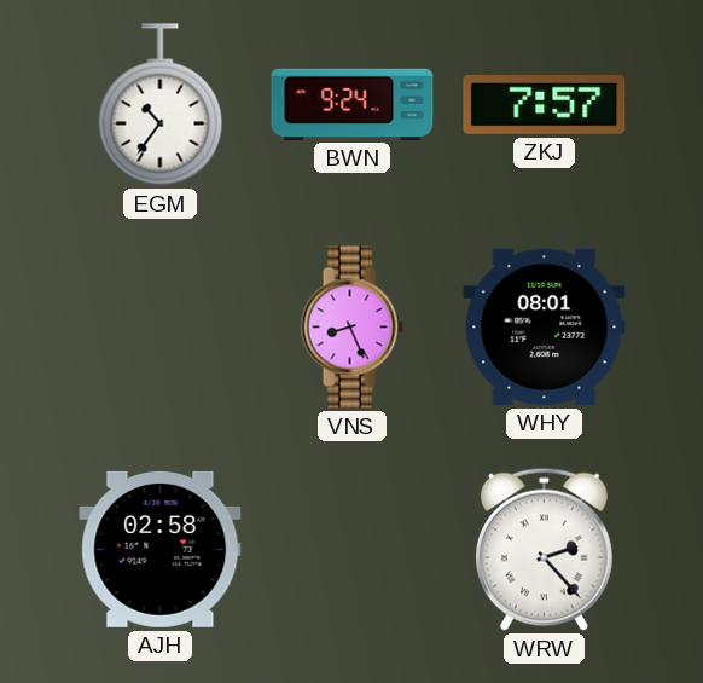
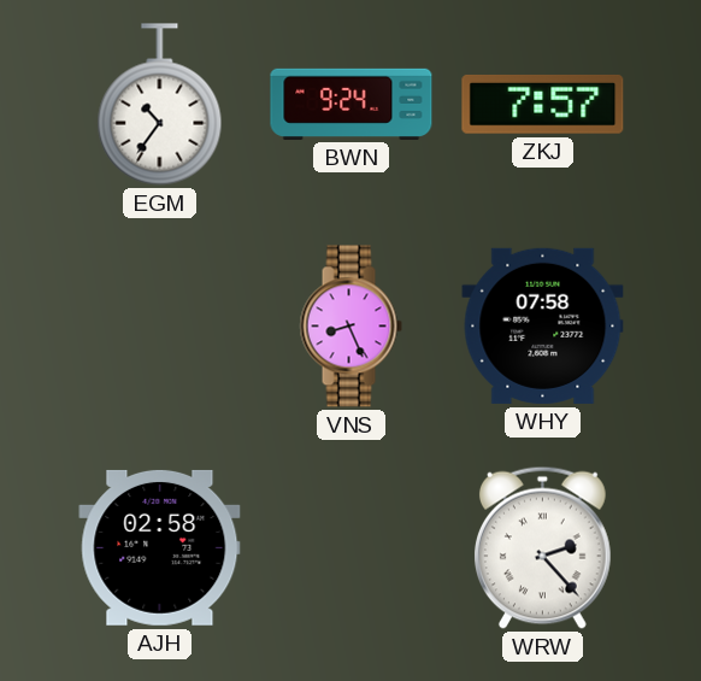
WHY: 08:01 -> 07:58 (543, 325)
